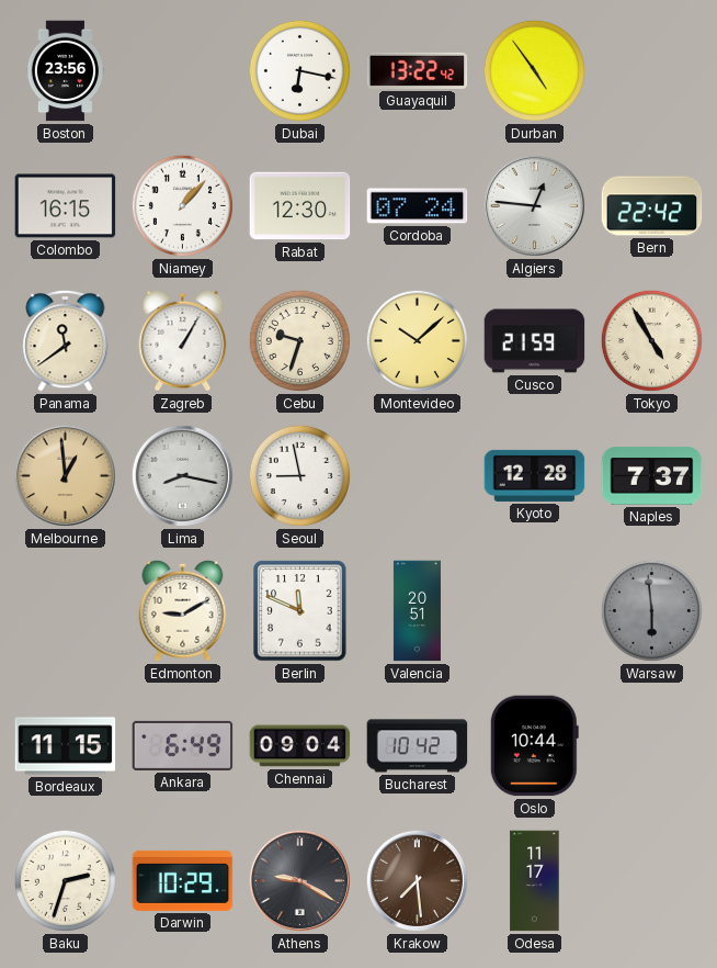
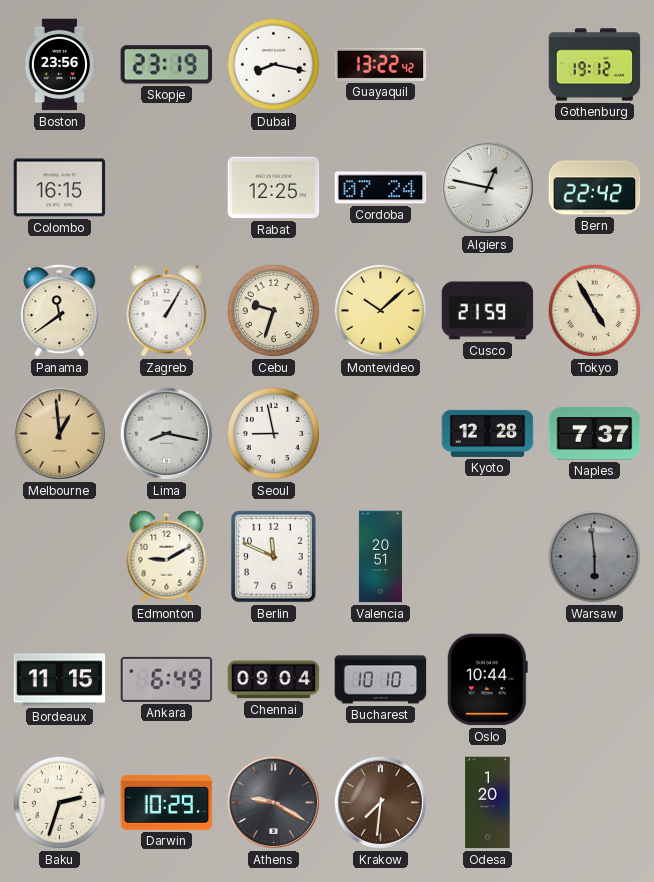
Skopje: none -> 23:19 (167, 65)
Dubai: 6:17 -> 8:17 (273, 64)
Durban: 4:54 -> none (534, 70)
Gothenburg: none -> 19:12 (595, 65)
Niamey: 1:07 -> none (182, 205)
Rabat: 12:30 -> 12:25 (274, 188)
Algiers: 12:46 -> 12:47 (487, 187)
Bucharest: 10:42 -> 10:10 (381, 680)
Krakow: 7:29 -> 7:31 (380, 802)
Odesa: 11:17 -> 1:20 (488, 803)
